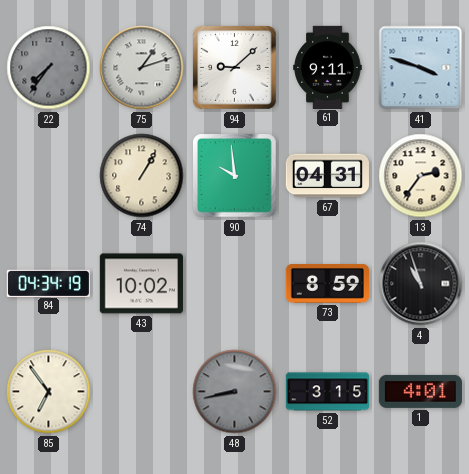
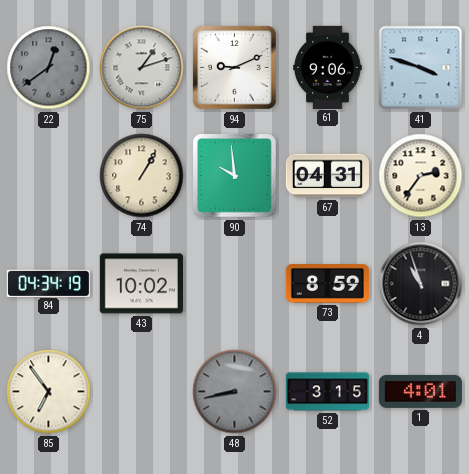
22: 7:36 -> 12:39 (49, 68)
94: 9:08 -> 9:11 (235, 68)
61: 9:11 -> 9:06 (328, 67)
